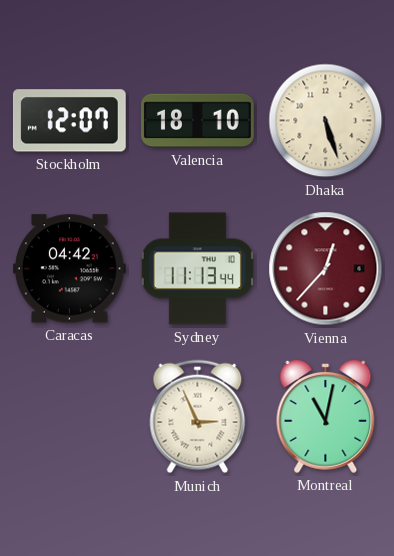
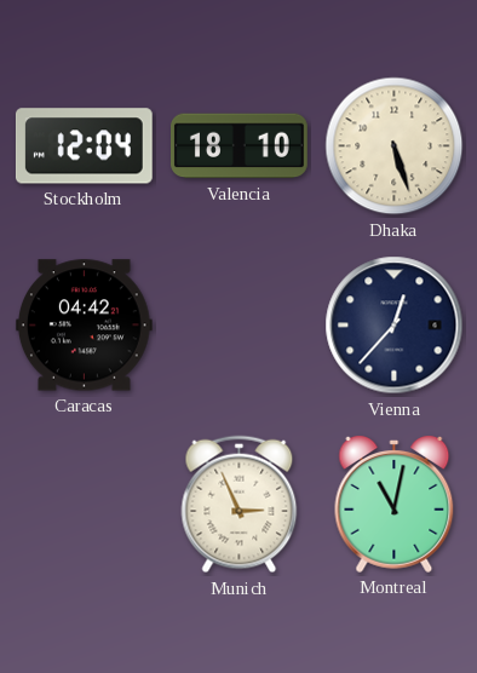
Stockholm: 12:07 -> 12:04 (84, 146)
Sydney: 11:13 -> none (197, 269)
Vienna dial: burgundy -> navy (395, 326)
